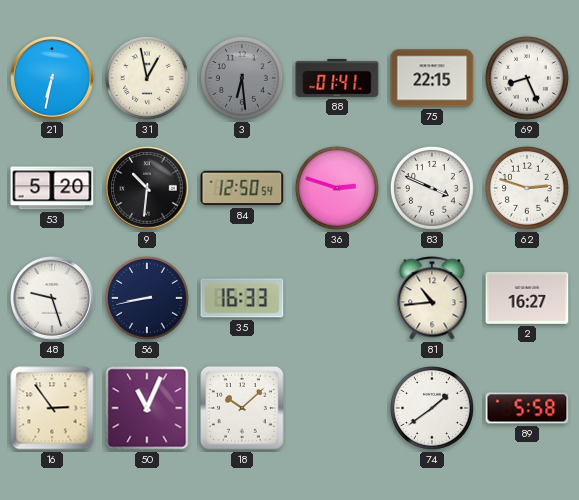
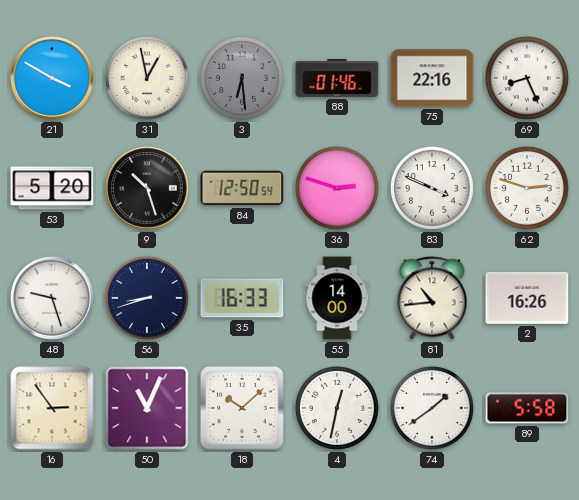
21: 6:32 -> 3:50 (52, 78)
88: 01:41 -> 01:46 (337, 78)
75: 22:15 -> 22:16 (432, 78)
9: 10:31 -> 10:27 (147, 188)
56: 8:43 -> 8:42 (147, 298)
55: none -> 14:00 (337, 298)
2: 16:27 -> 16:26 (527, 298)
4: none -> 12:32 (337, 408)
